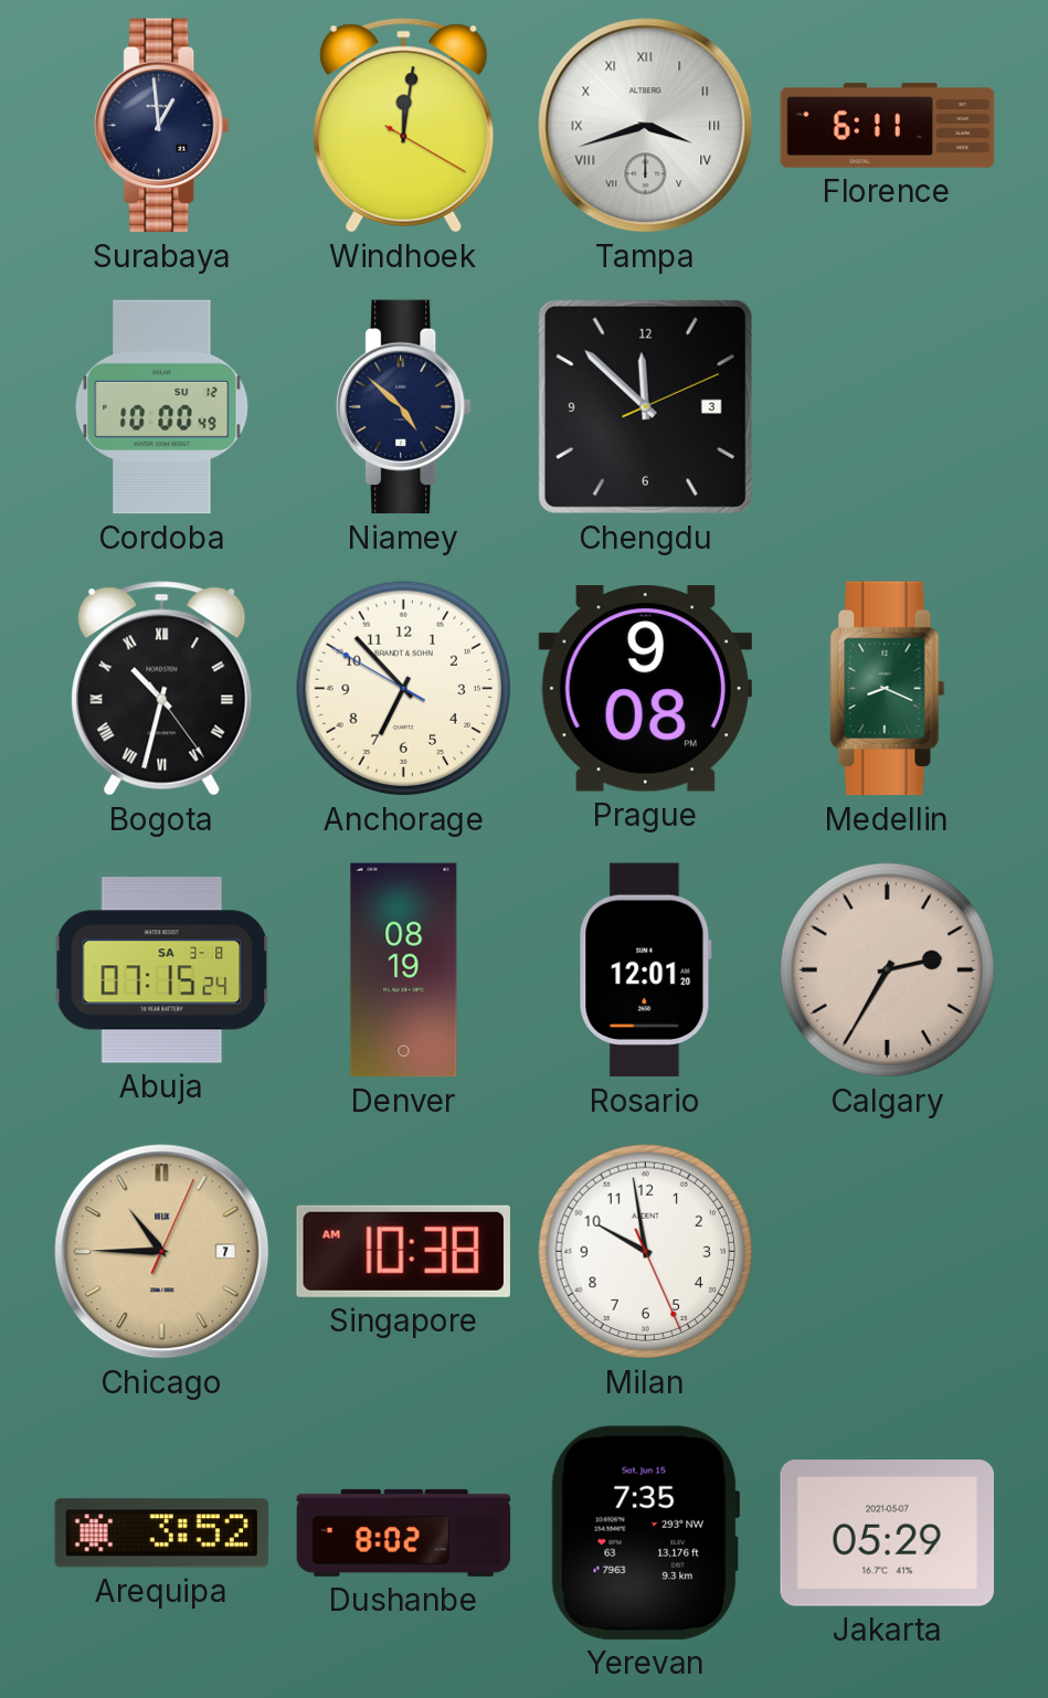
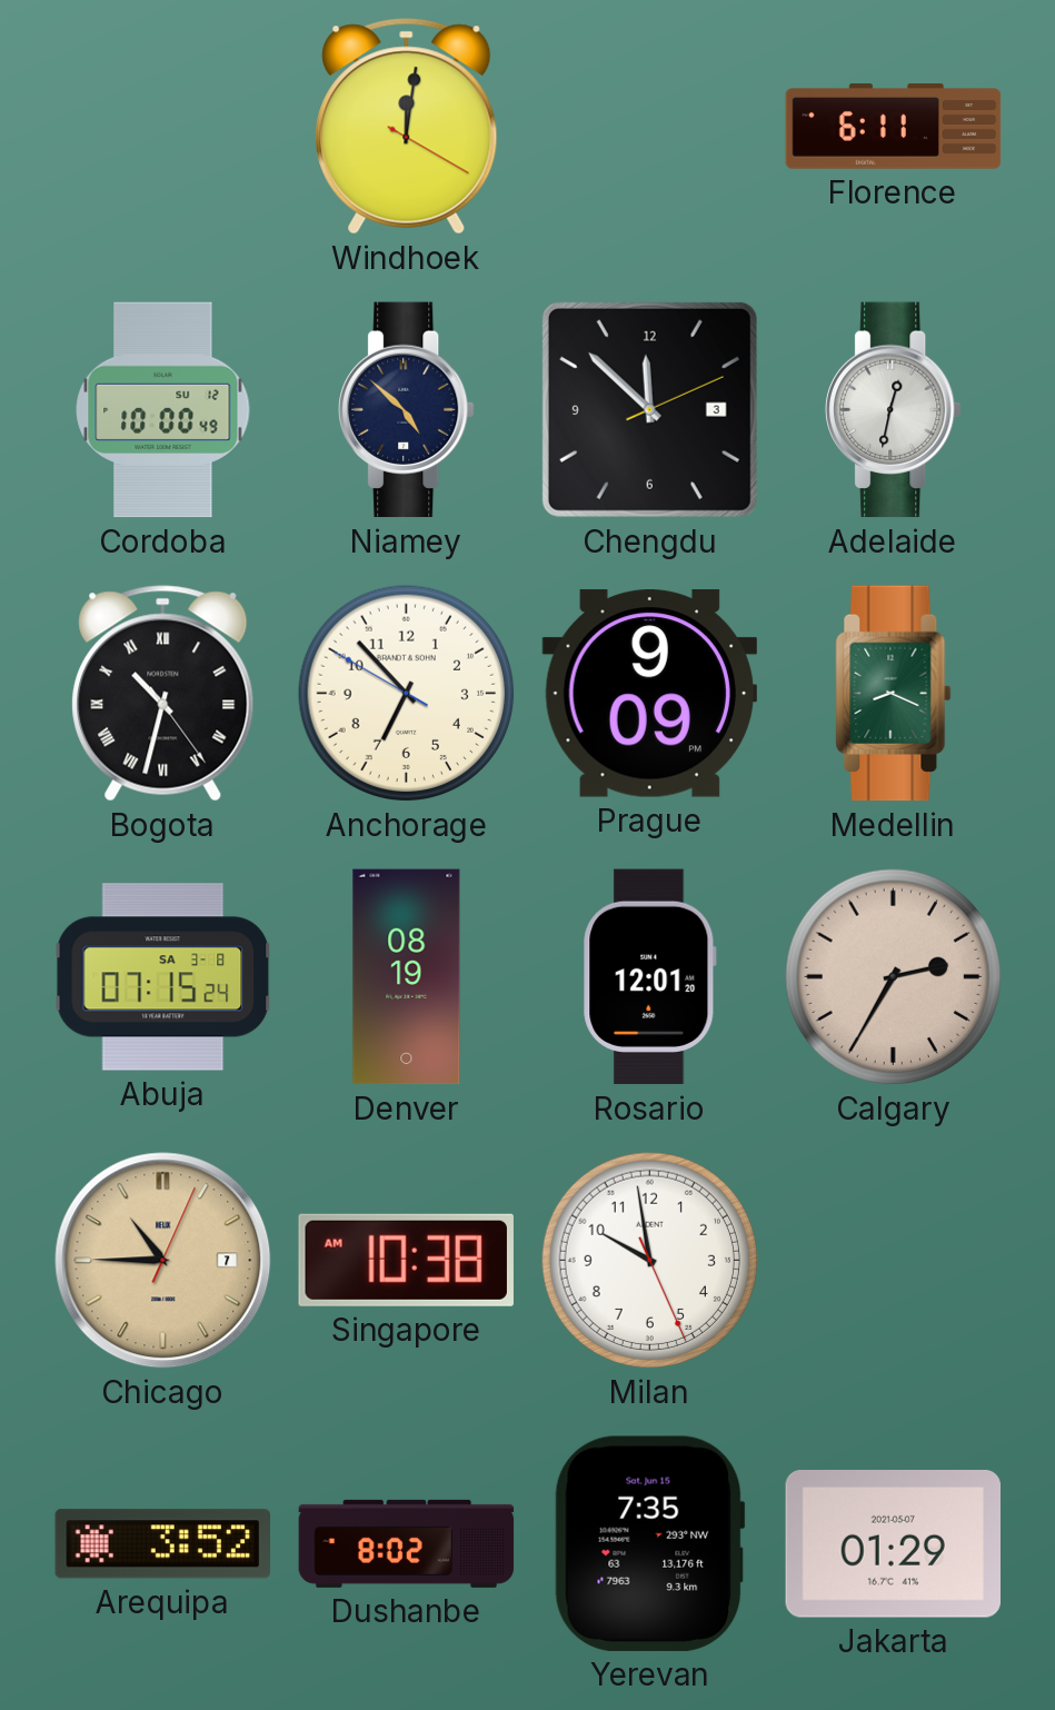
Surabaya: 12:59 -> none (162, 126)
Tampa: 3:42 -> none (646, 126)
Adelaide: none -> 12:32 (894, 410)
Prague: 9:08 -> 9:09 (649, 694)
Jakarta: 05:29 -> 01:29 (893, 1544)
